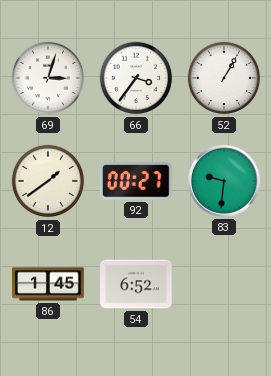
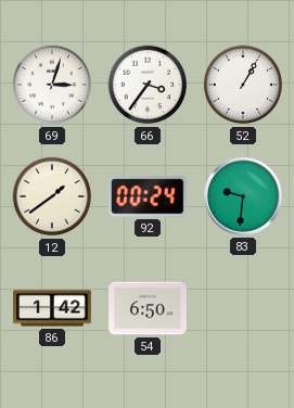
92: 00:27 -> 00:24 (148, 196)
86: 1:45 -> 1:42 (52, 308)
54: 6:52 -> 6:50 (148, 308)
